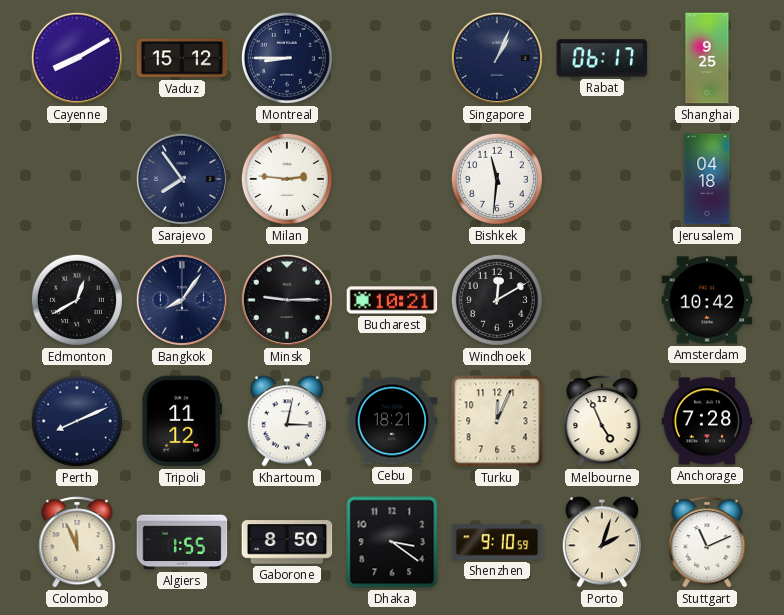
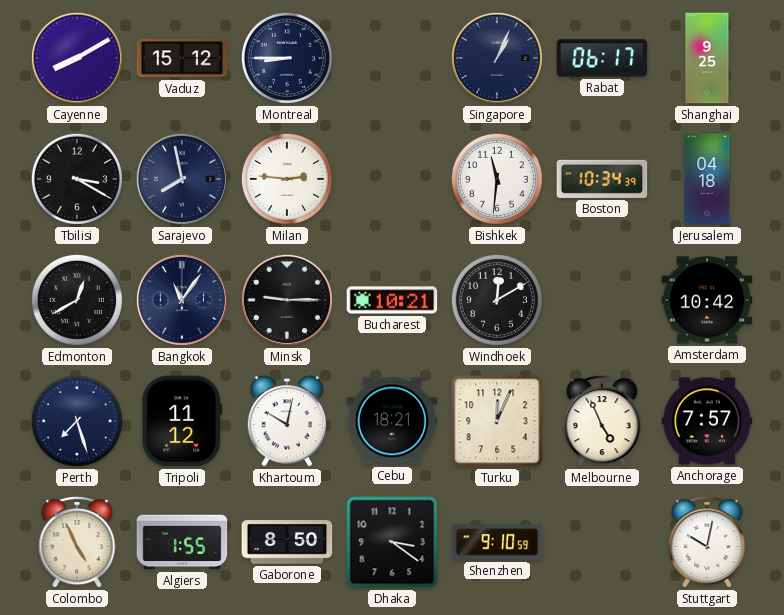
Tbilisi: none -> 3:20 (77, 179)
Sarajevo: 7:54 -> 7:58 (182, 179)
Boston: none -> 10:34 (602, 179)
Bangkok: 8:06 -> 11:06 (182, 300)
Perth: 8:11 -> 7:27 (77, 421)
Khartoum: 3:02 -> 10:02 (287, 421)
Anchorage: 7:28 -> 7:57 (707, 421)
Colombo: 11:56 -> 4:56 (77, 542)
Porto: 2:03 -> none (602, 542)
Stuttgart: 11:11 -> 10:02 (707, 542)
